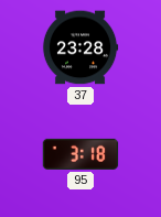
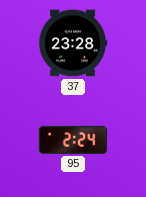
95: 3:18 -> 2:24 (73, 140)
